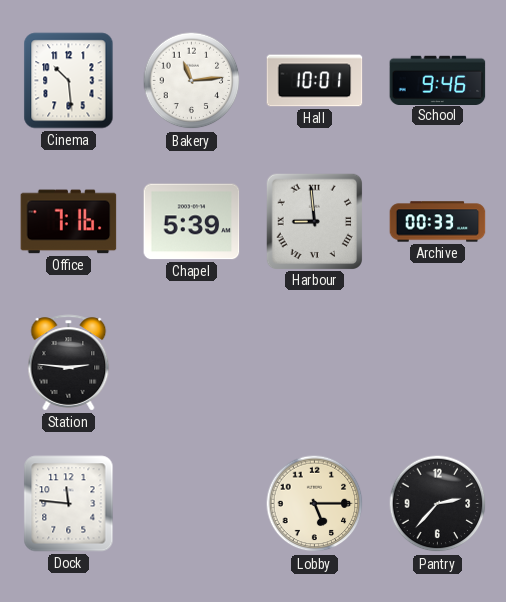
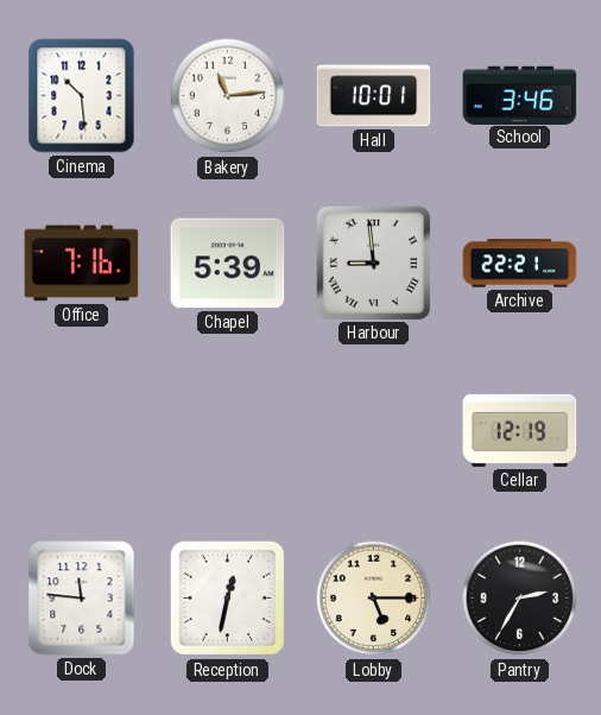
School: 9:46 -> 3:46 (520, 95)
Archive: 00:33 -> 22:21 (520, 264)
Station: 2:46 -> none (69, 363)
Cellar: none -> 12:19 (520, 430)
Reception: none -> 12:32 (228, 599)
Pantry: 2:37 -> 2:35 (520, 599)
